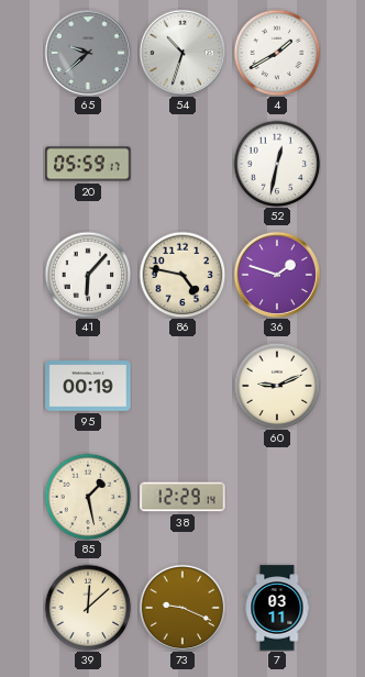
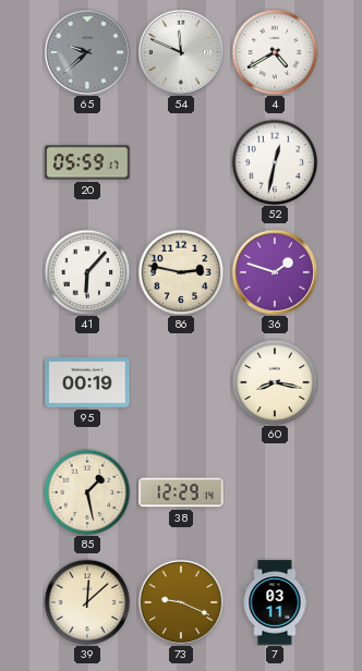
54: 10:33 -> 11:49 (180, 51)
4: 1:40 -> 4:40 (275, 52)
86: 4:47 -> 2:47 (181, 272)
60: 9:11 -> 8:17 (275, 382)
